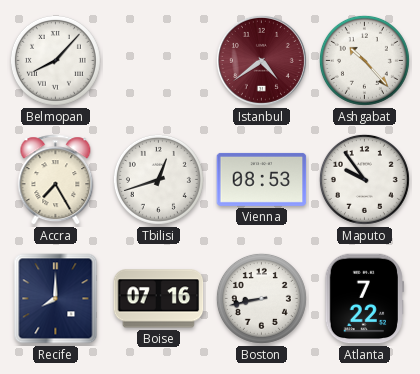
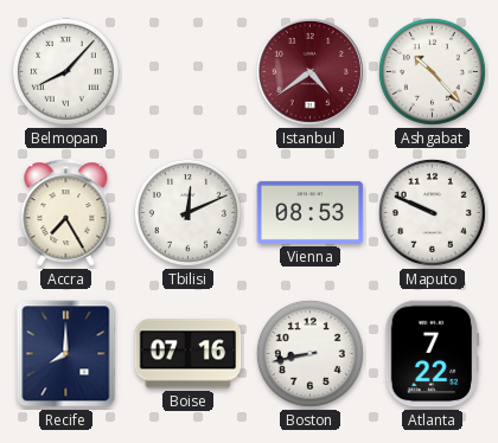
Tbilisi: 12:42 -> 12:11 (187, 212)
Maputo: 9:54 -> 9:49 (432, 212)
